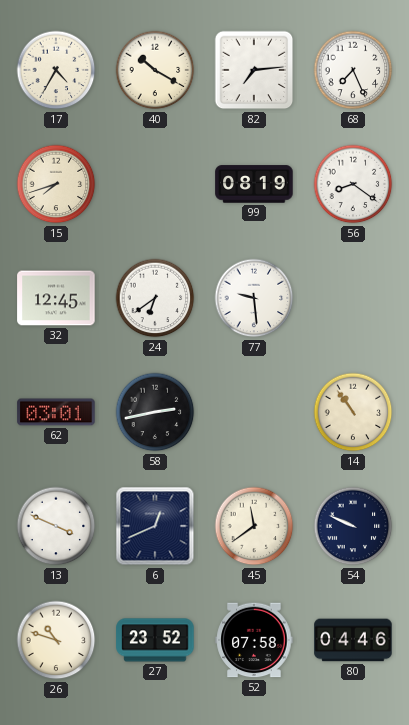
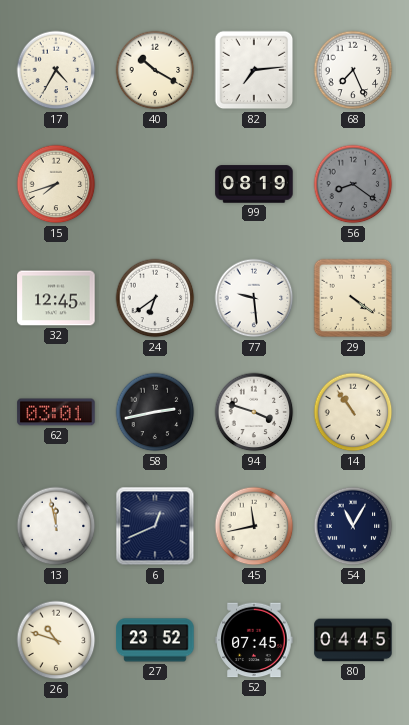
56 dial: white -> grey (353, 184)
29: none -> 4:21 (353, 298)
94: none -> 3:48 (254, 412)
13: 3:49 -> 11:58 (56, 526)
45: 11:39 -> 11:43 (254, 526)
54: 9:49 -> 11:05 (353, 526)
52: 07:58 -> 07:45 (254, 640)
80: 04:46 -> 04:45 (353, 640)
